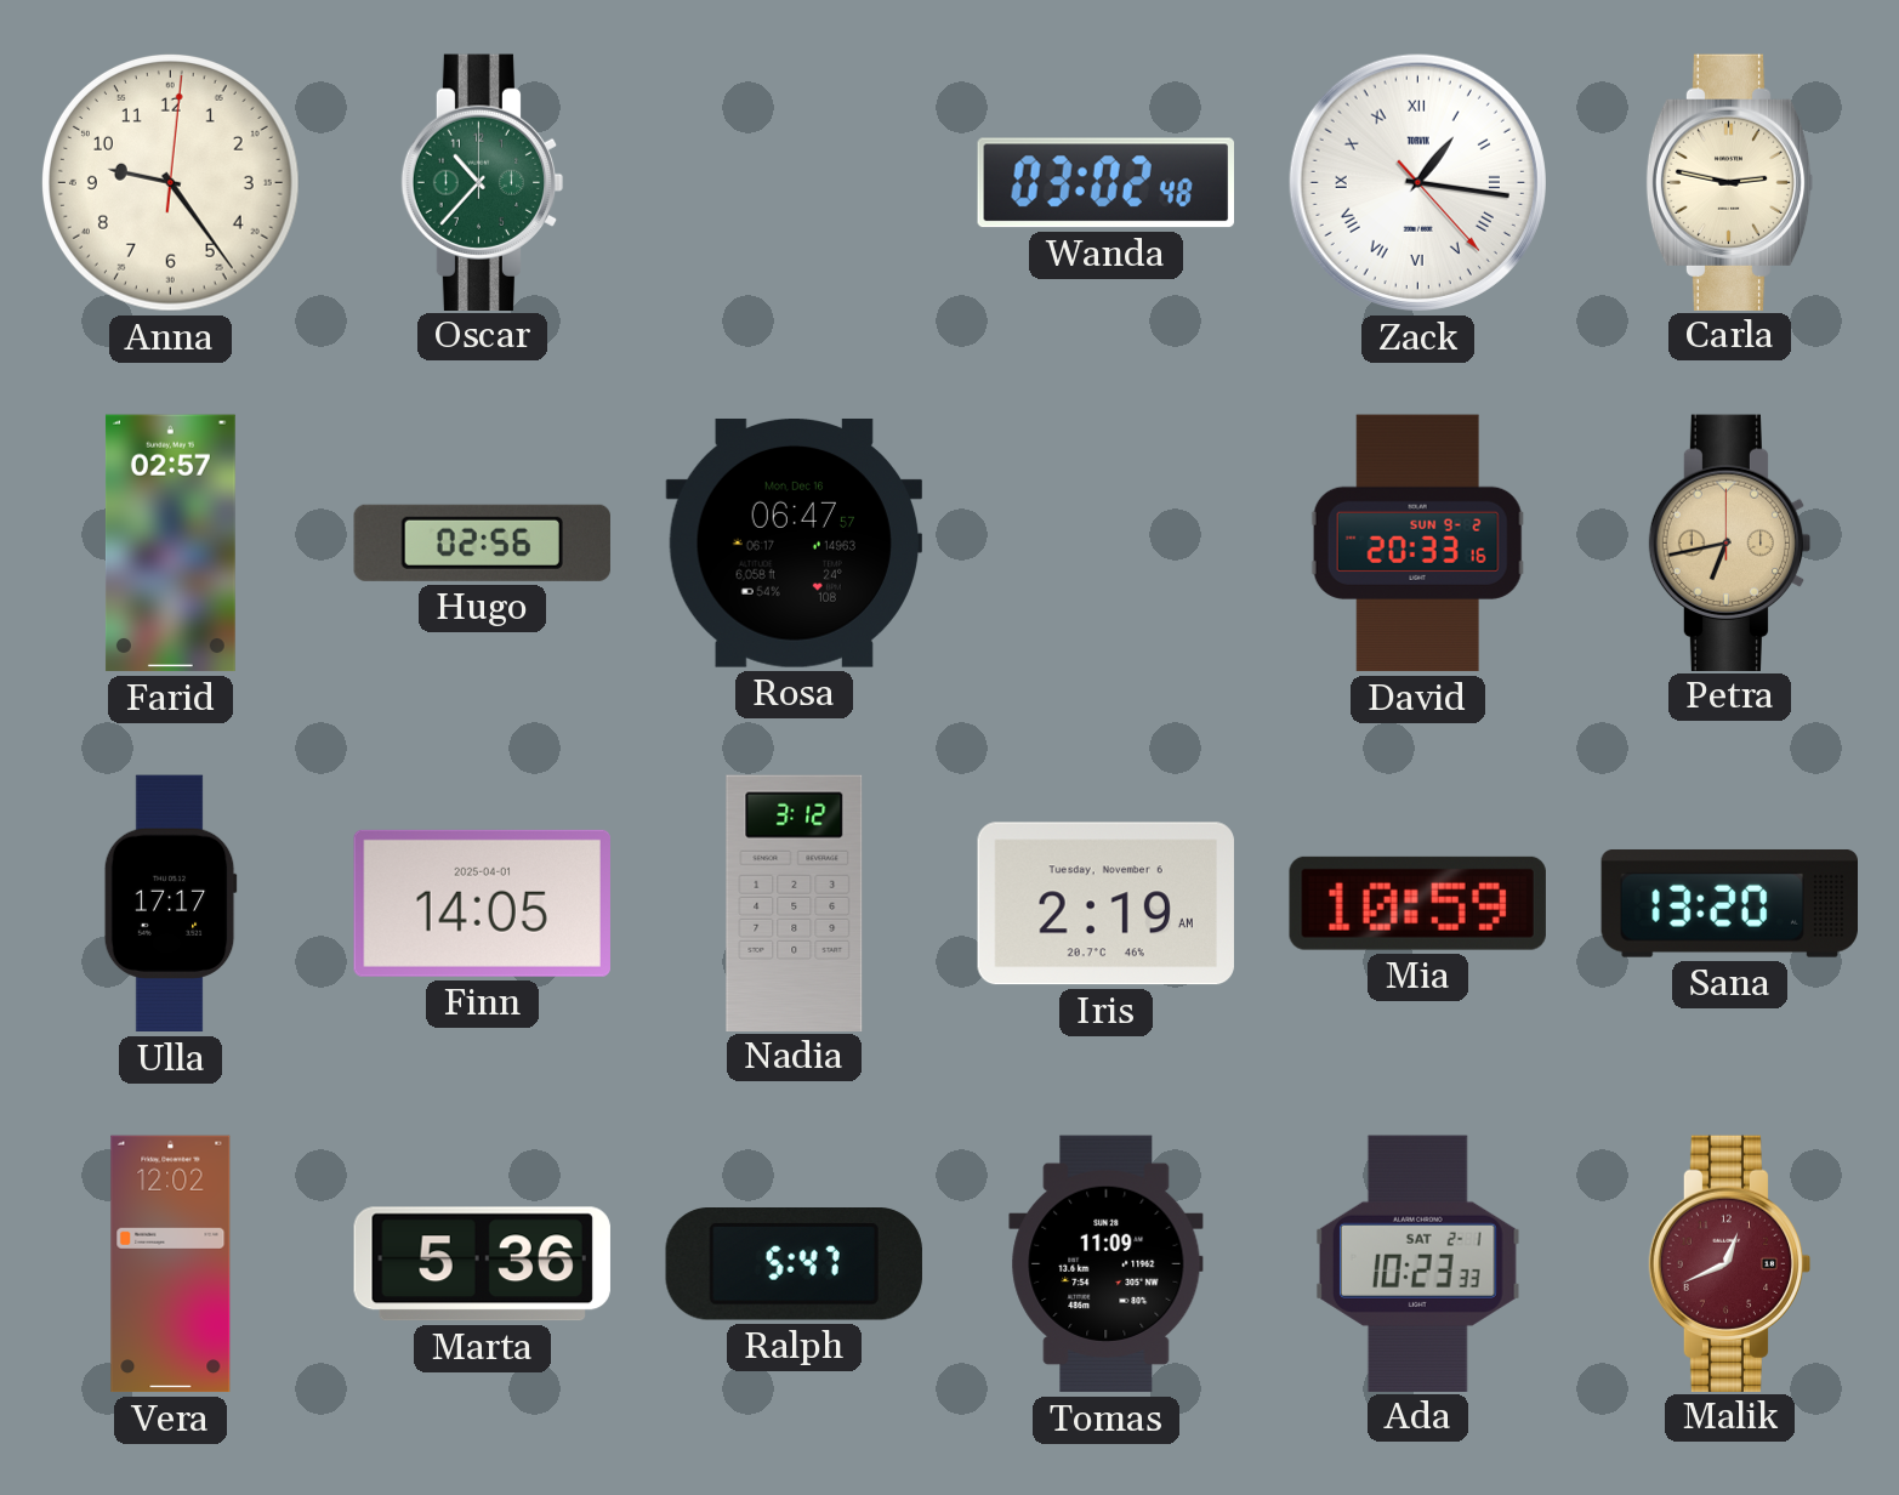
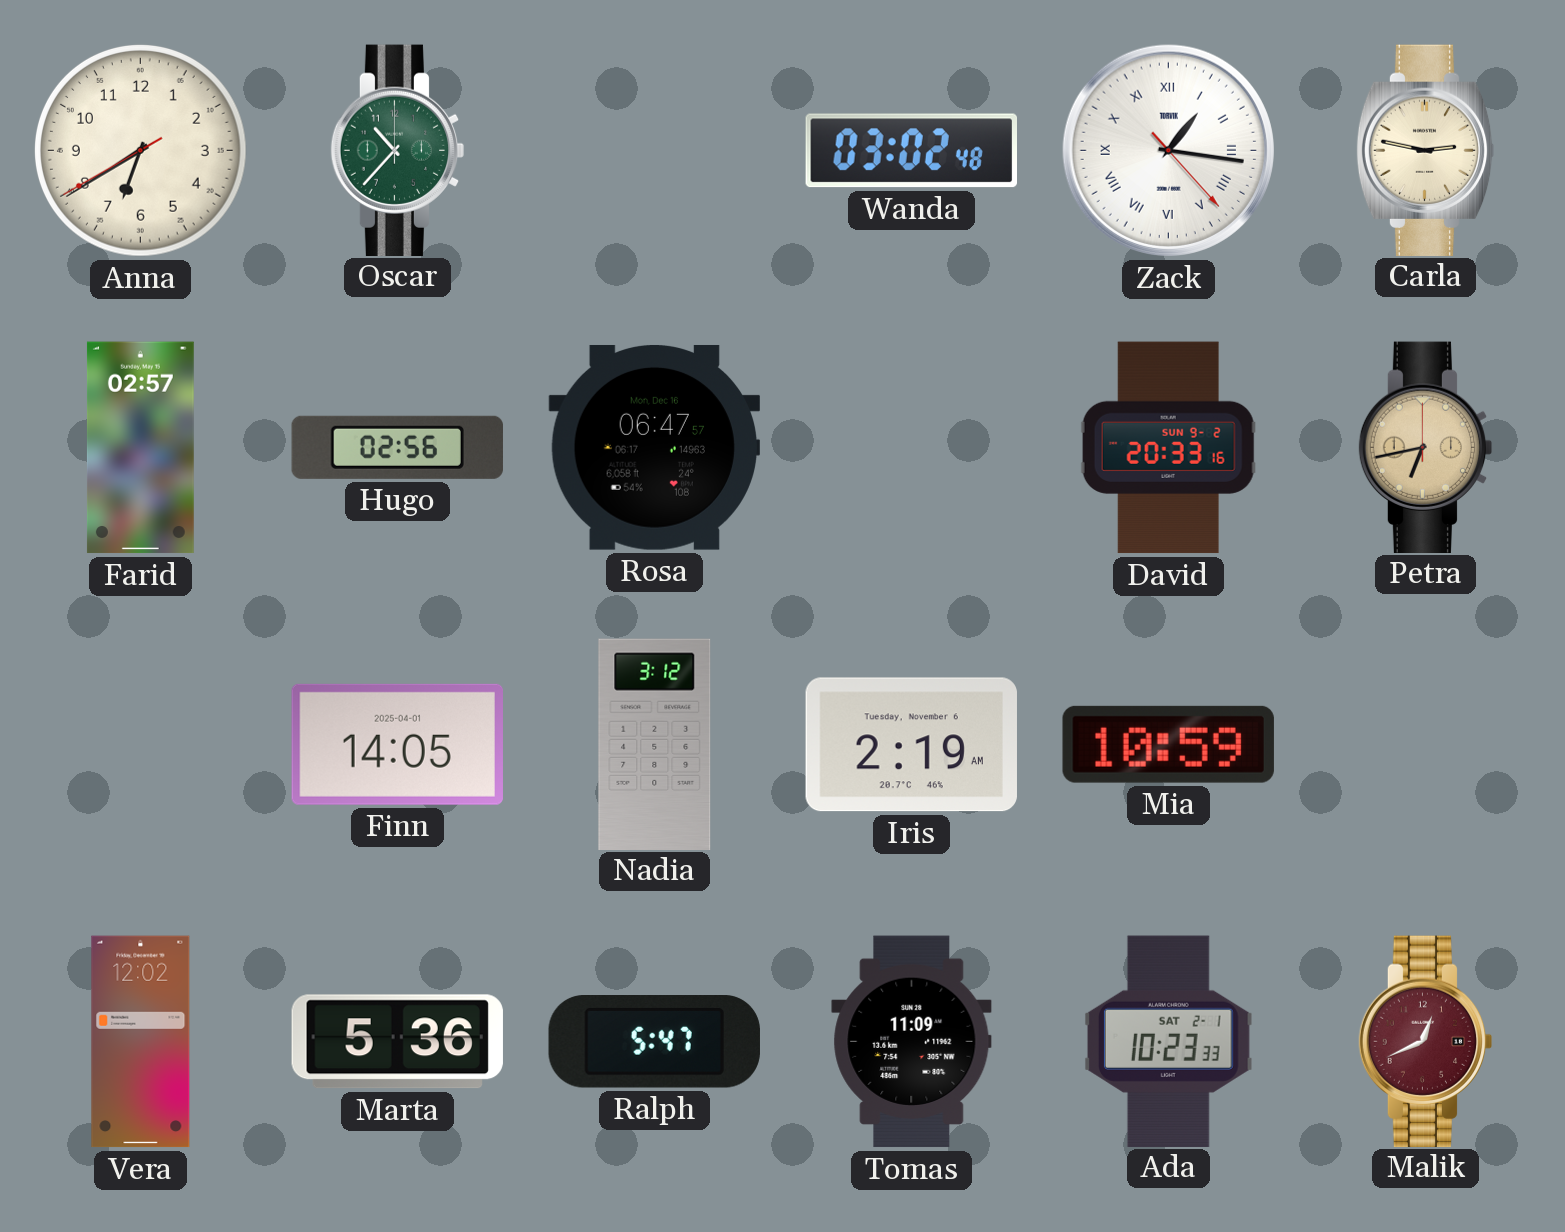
Anna: 9:24 -> 6:39 (140, 150)
Ulla: 17:17 -> none (170, 904)
Sana: 13:20 -> none (1729, 903)
